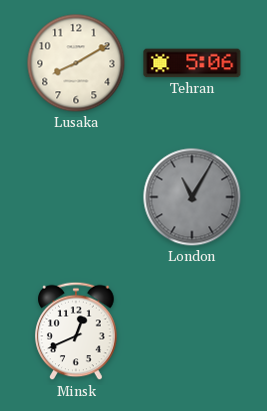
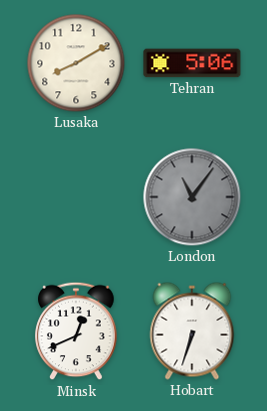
London: 11:05 -> 11:06 (192, 197)
Hobart: none -> 6:33 (192, 331)
